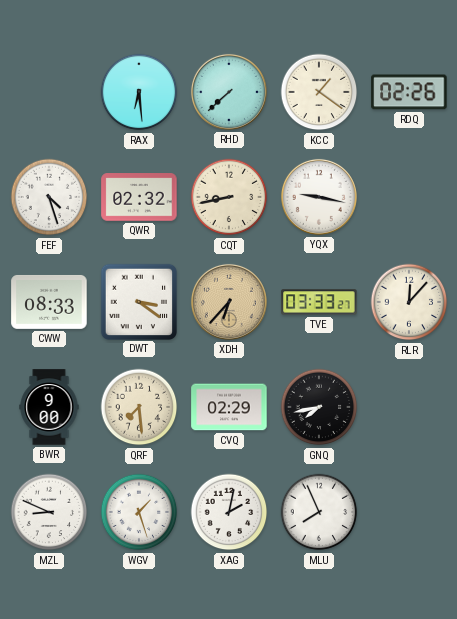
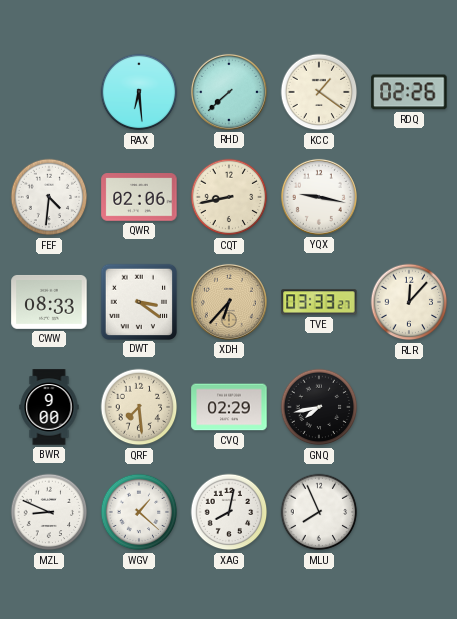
FEF: 4:27 -> 4:31 (49, 197)
QWR: 02:32 -> 02:06 (139, 197)
WGV: 1:27 -> 1:22 (139, 512)
XAG: 2:02 -> 8:02 (229, 512)
